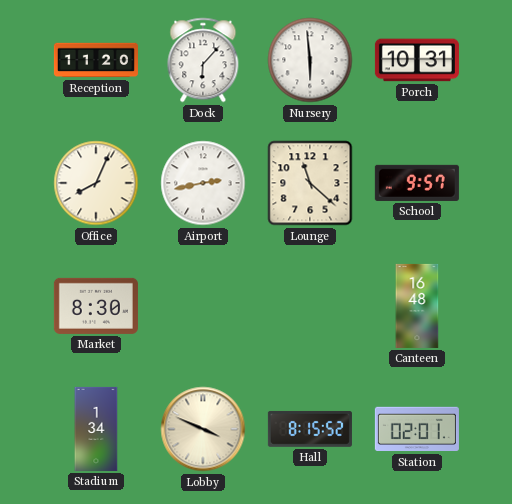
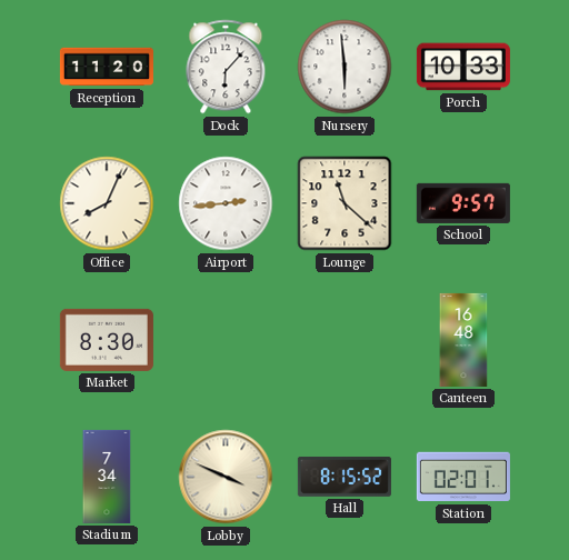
Porch: 10:31 -> 10:33 (463, 67)
Airport: 2:43 -> 2:44 (226, 203)
Stadium: 1:34 -> 7:34 (107, 477)
